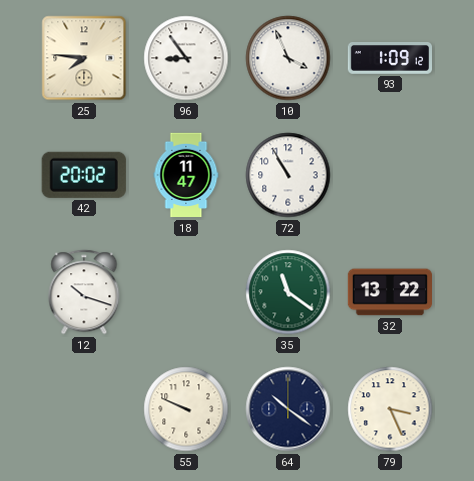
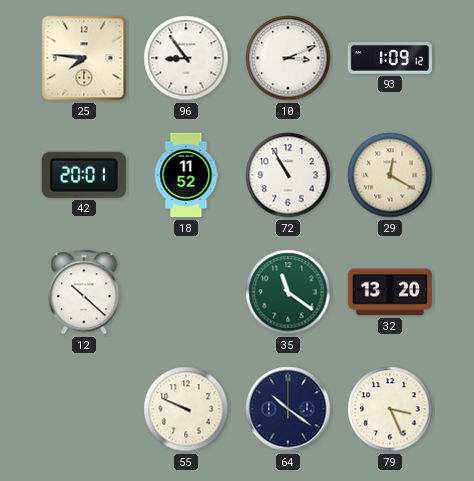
10: 3:56 -> 3:11 (288, 58)
42: 20:02 -> 20:01 (84, 175)
18: 11:47 -> 11:52 (186, 175)
29: none -> 12:20 (390, 175)
12: 10:18 -> 10:22 (84, 292)
32: 13:22 -> 13:20 (389, 292)
